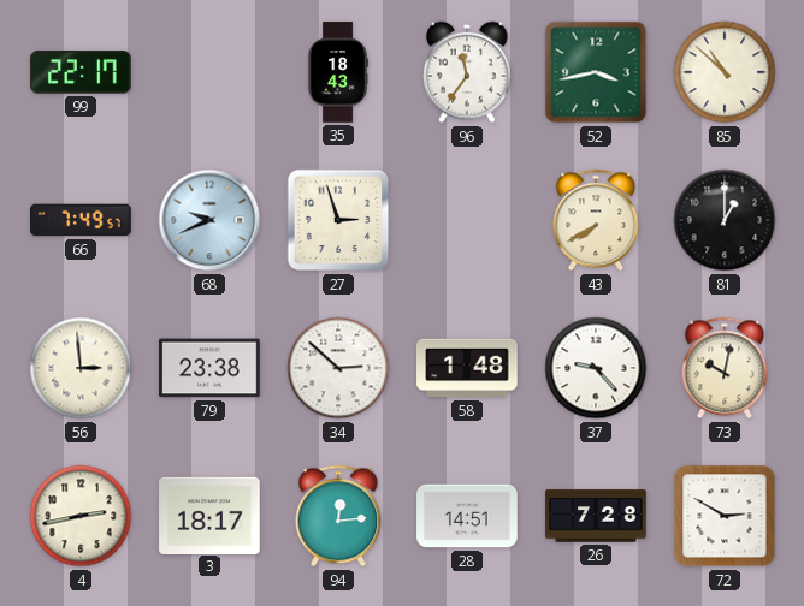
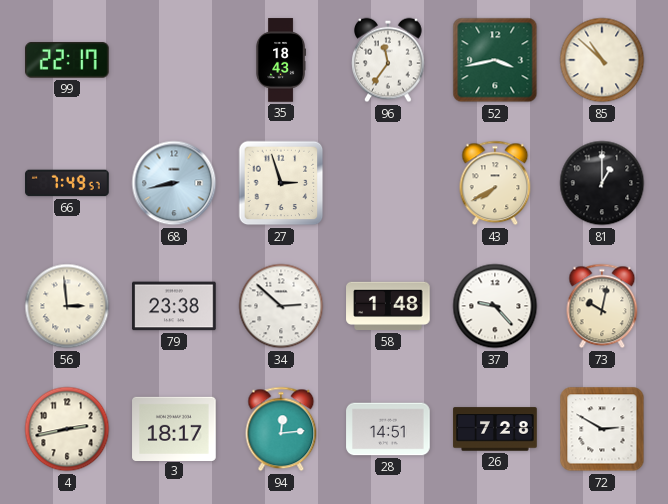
68: 9:41 -> 8:43 (174, 183)
